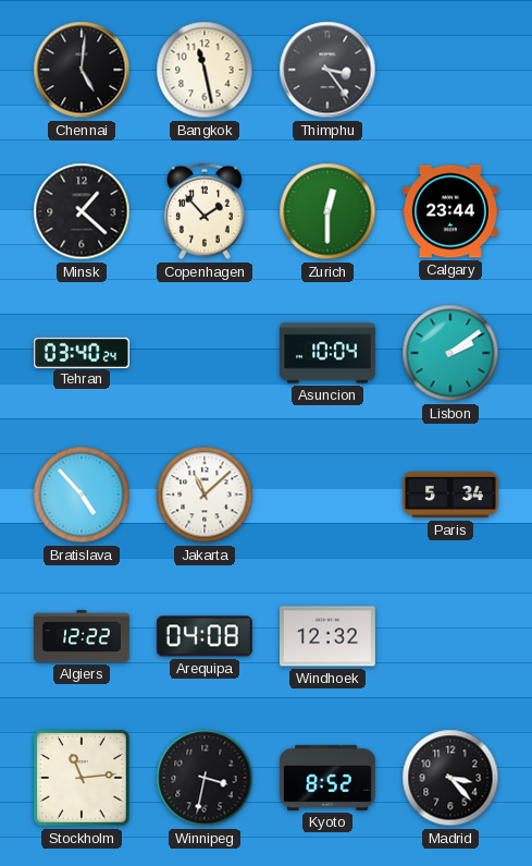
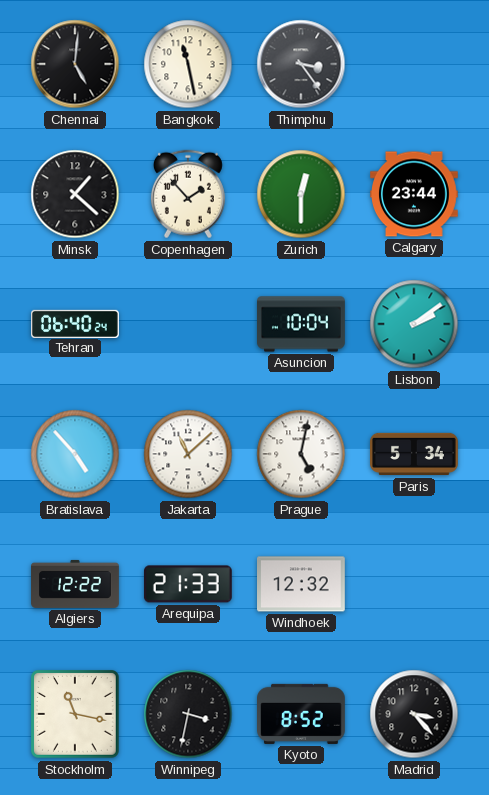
Tehran: 03:40 -> 06:40 (76, 323)
Prague: none -> 5:02 (301, 454)
Arequipa: 04:08 -> 21:33 (188, 584)
Stockholm: 11:14 -> 11:17 (76, 715)
